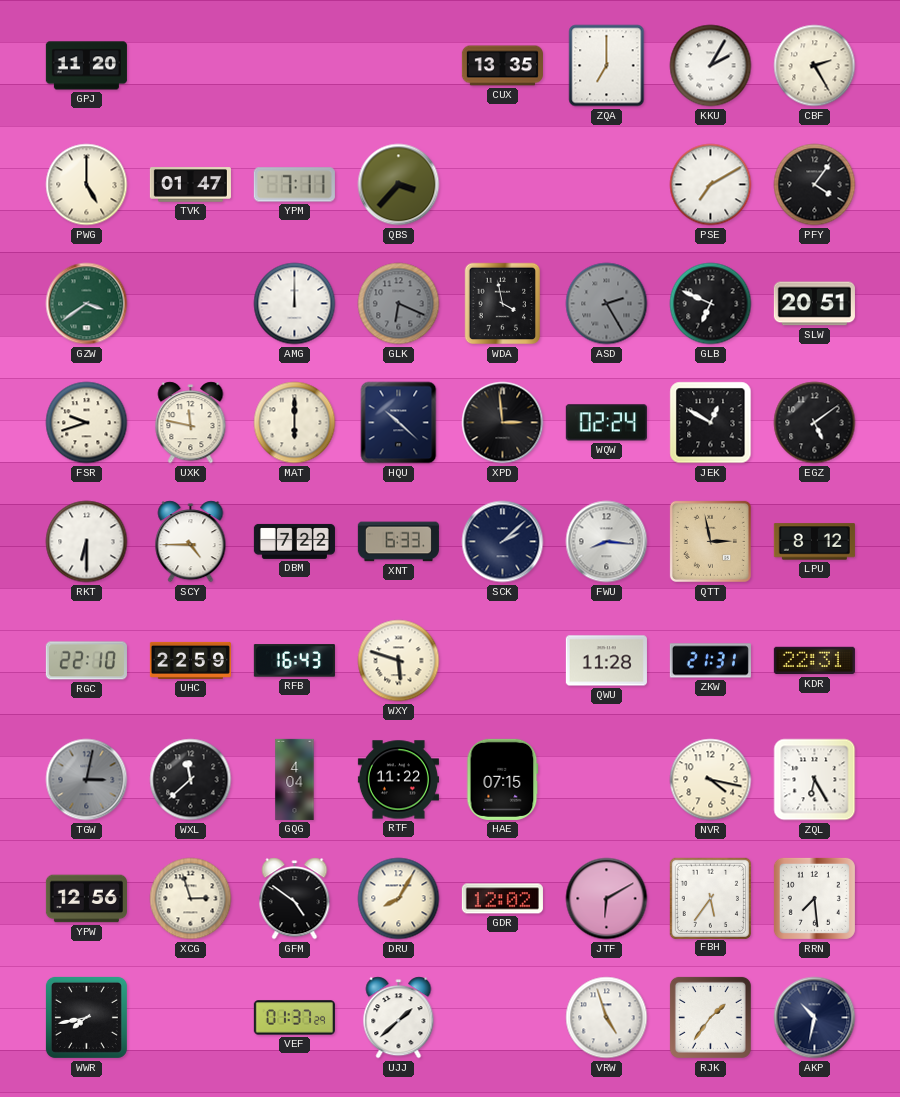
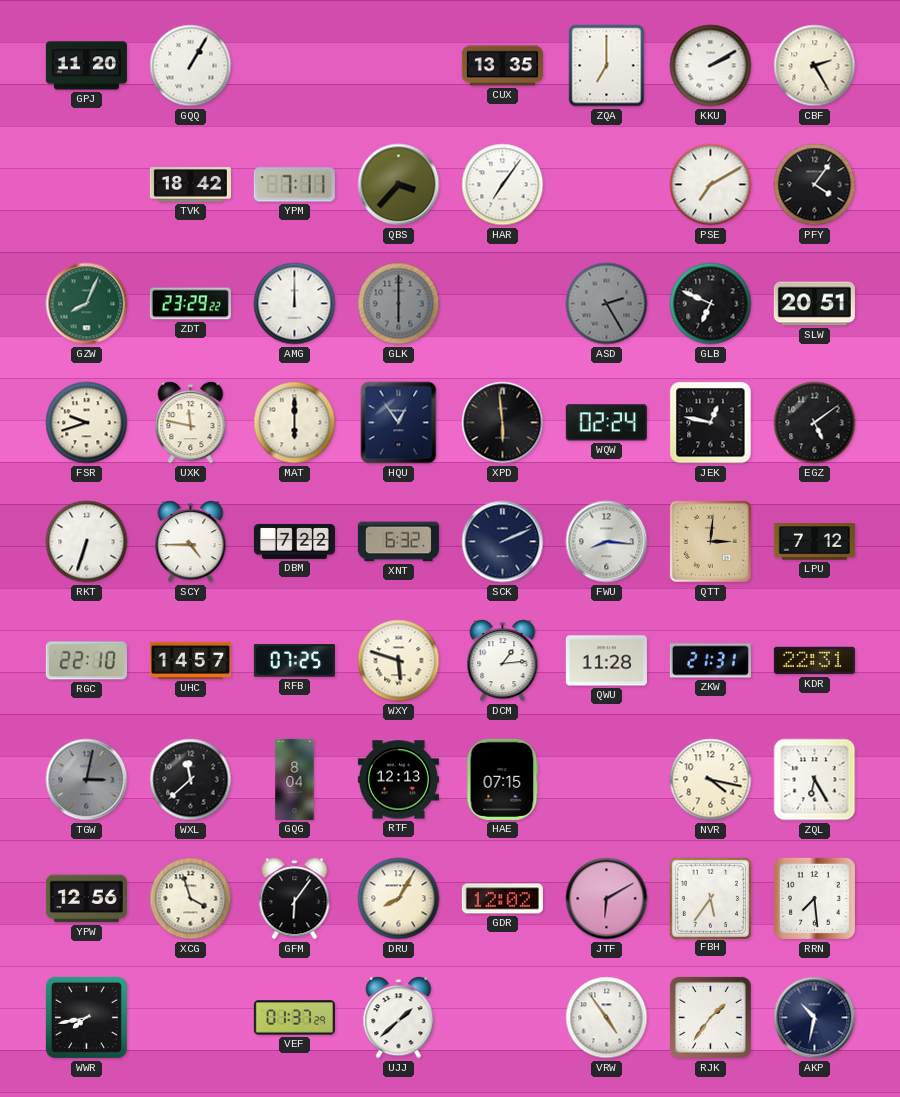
GQQ: none -> 1:05 (191, 66)
KKU: 2:05 -> 2:10 (711, 66)
PWG: 5:00 -> none (87, 185)
TVK: 01:47 -> 18:42 (190, 185)
HAR: none -> 7:06 (503, 185)
GZW: 3:39 -> 8:04 (87, 304)
ZDT: none -> 23:29 (190, 304)
GLK: 6:19 -> 6:00 (399, 304)
WDA: 3:58 -> none (503, 304)
HQU: 10:22 -> 12:54 (399, 423)
XPD: 2:59 -> 5:59 (503, 423)
JEK: 12:50 -> 12:47 (711, 423)
RKT: 6:30 -> 6:33 (87, 542)
XNT: 6:33 -> 6:32 (398, 542)
SCK: 2:08 -> 2:11 (503, 542)
QTT: 2:58 -> 3:01 (710, 541)
LPU: 8:12 -> 7:12 (814, 542)
UHC: 22:59 -> 14:57 (190, 660)
RFB: 16:43 -> 07:25 (294, 661)
DCM: none -> 1:14 (503, 661)
GQG: 4:04 -> 8:04 (295, 779)
RTF: 11:22 -> 12:13 (398, 780)
XCG: 2:57 -> 3:57 (191, 899)
GFM: 4:51 -> 6:06 (295, 899)
VRW: 4:57 -> 4:54 (607, 1018)
